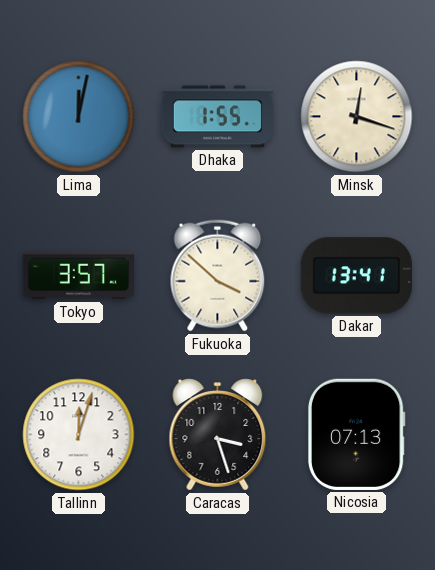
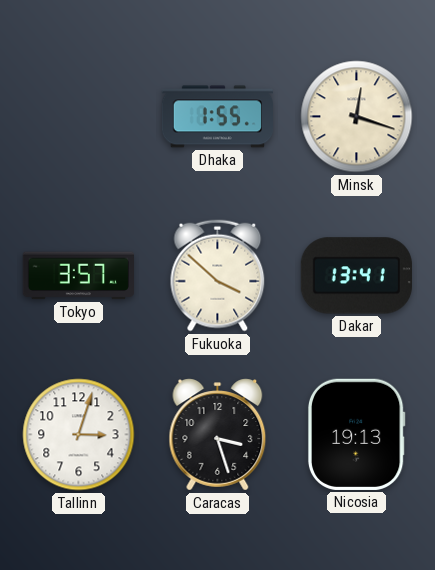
Lima: 12:02 -> none (79, 117)
Tallinn: 12:03 -> 3:03 (79, 435)
Nicosia: 07:13 -> 19:13 (356, 434)
